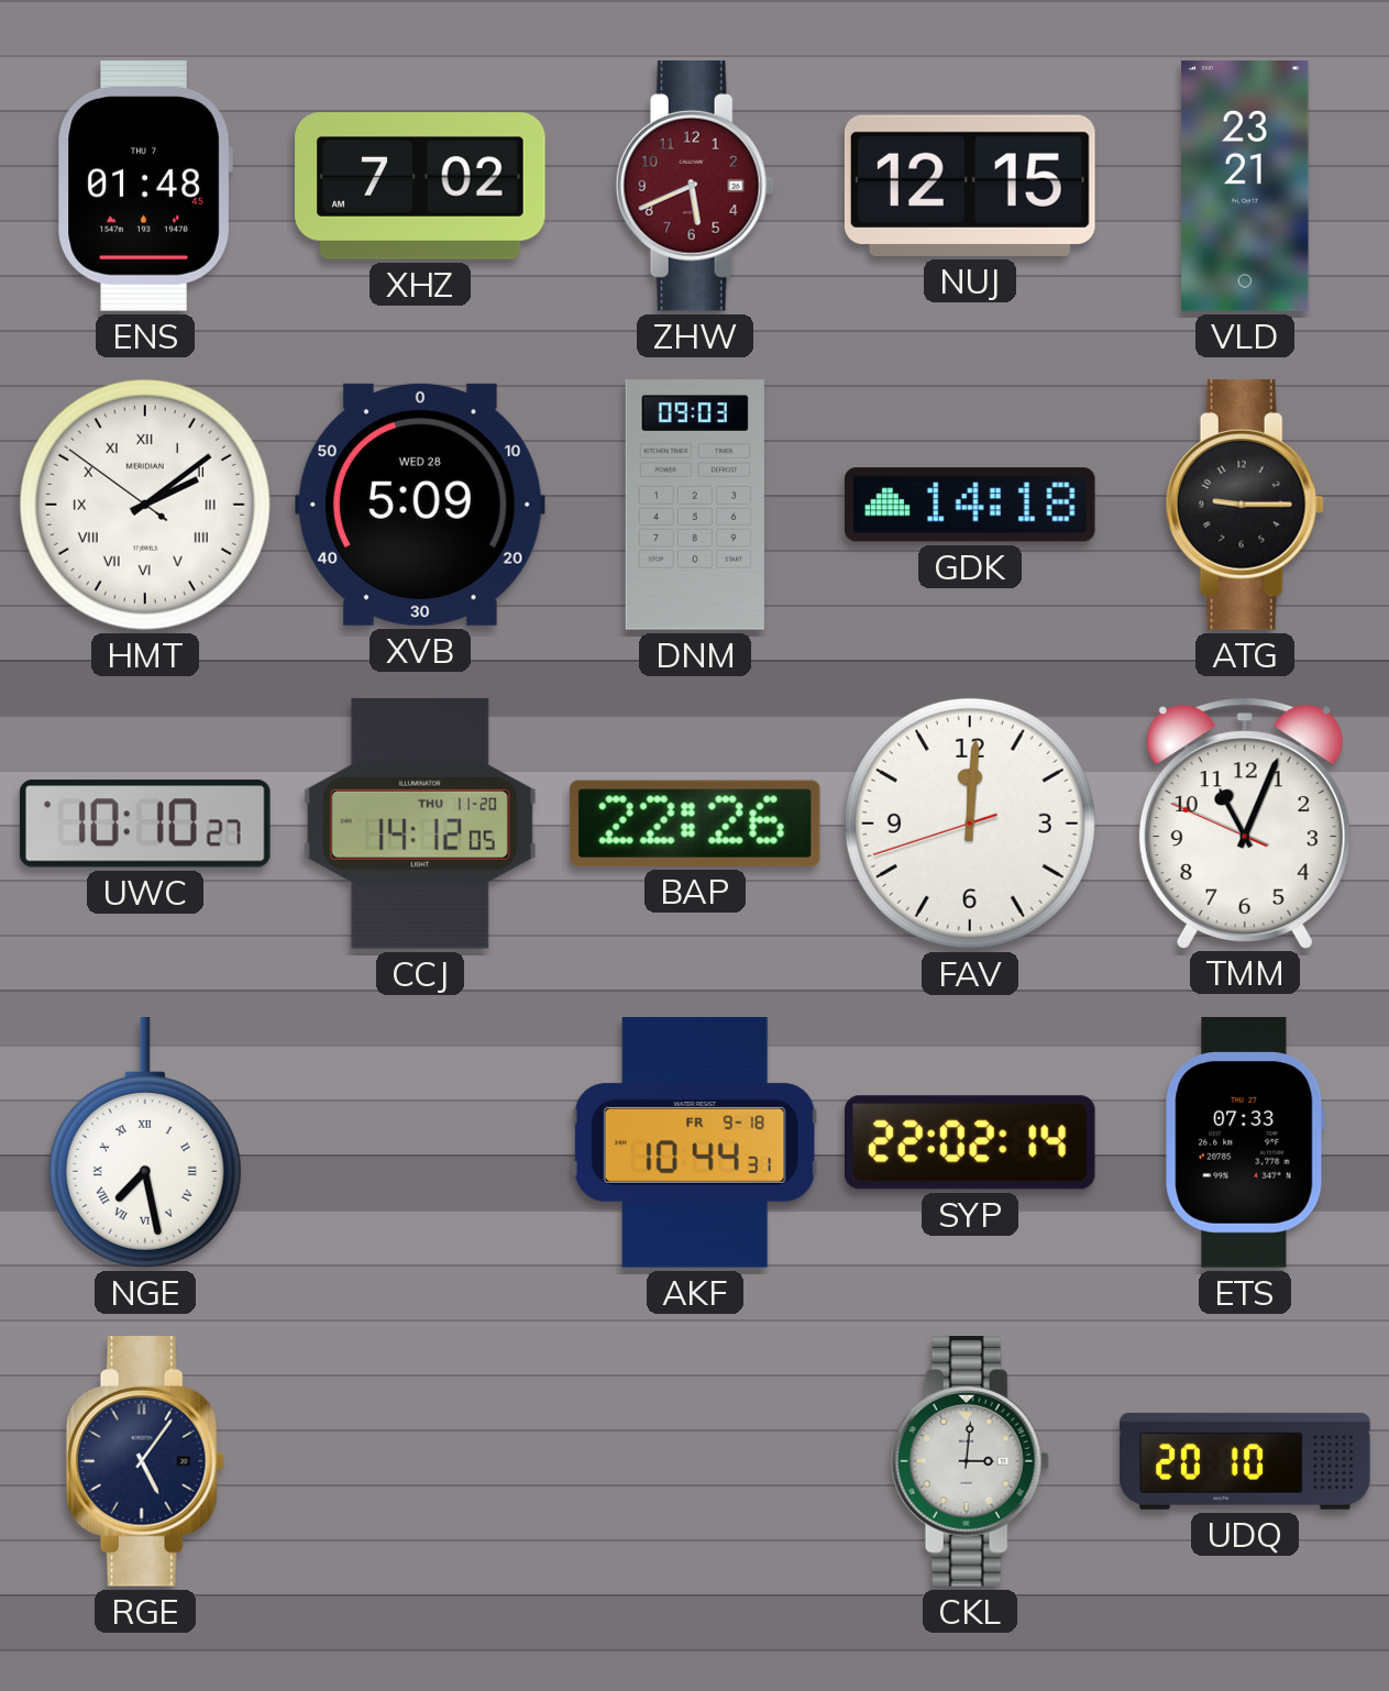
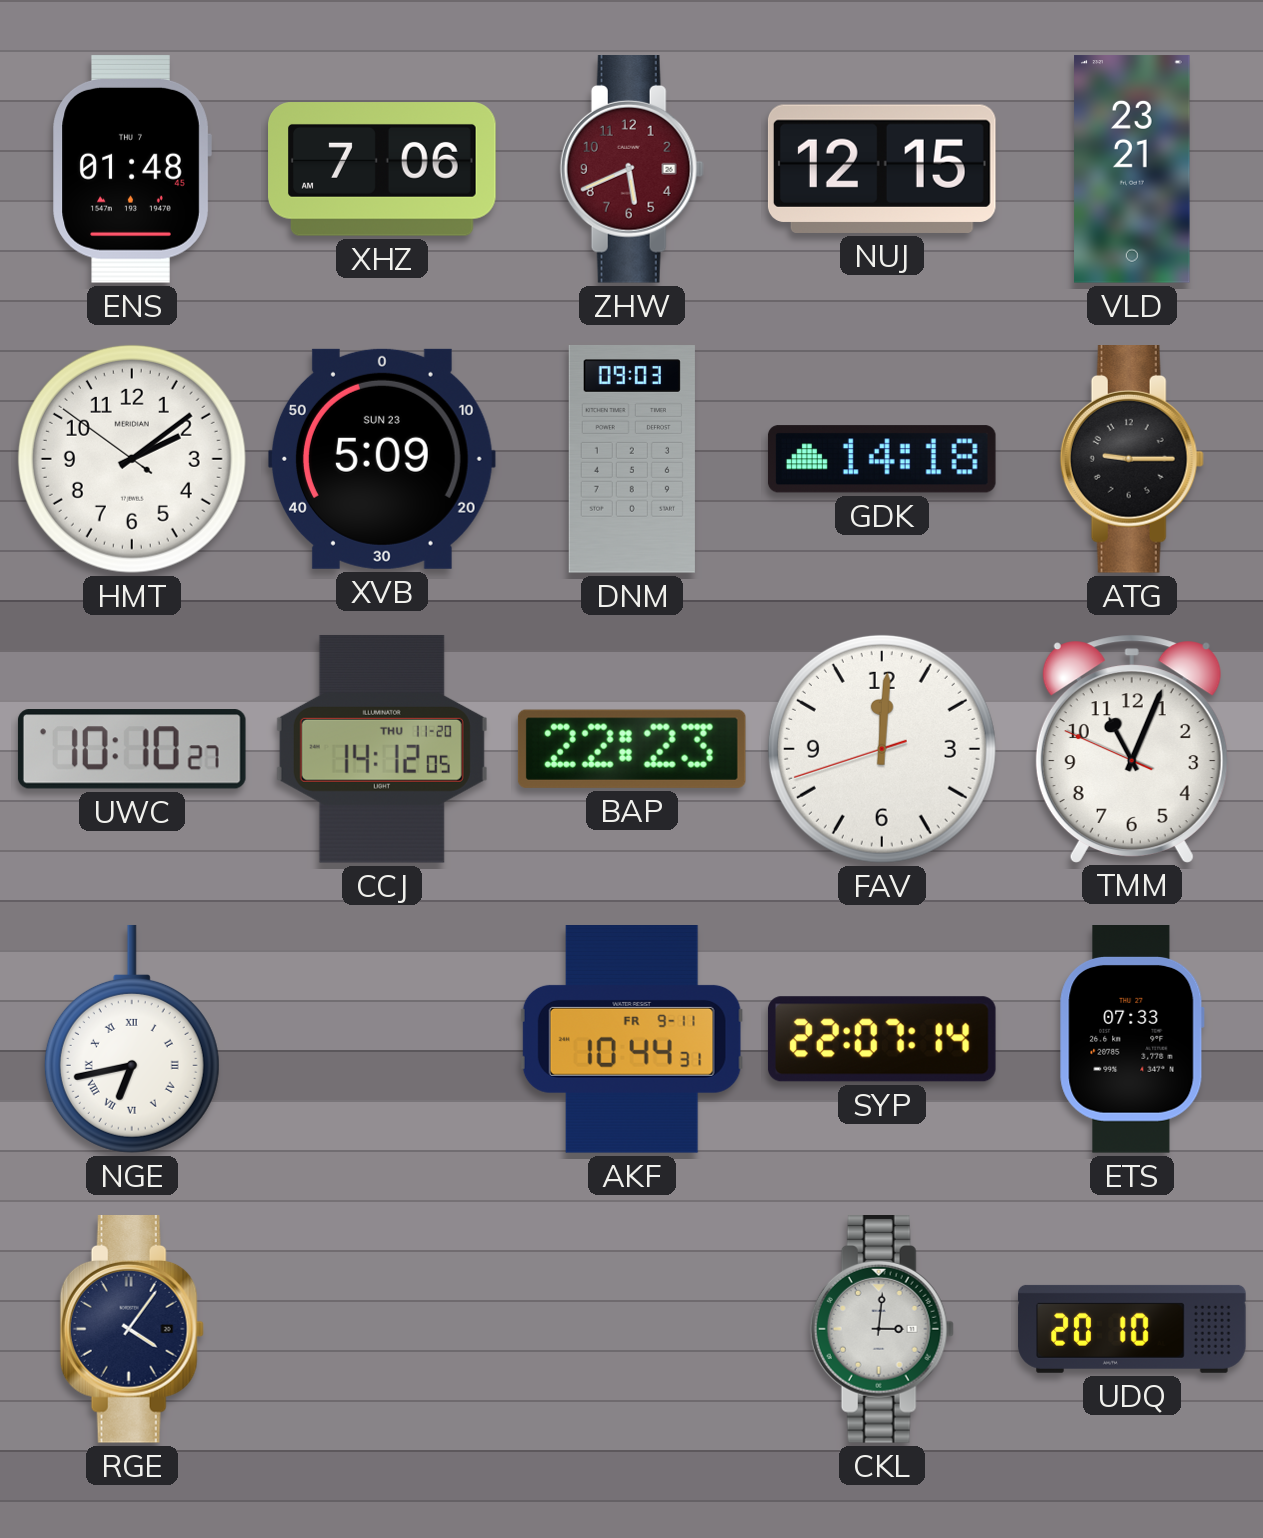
XHZ: 7:02 -> 7:06 (382, 169)
HMT numerals: Roman -> Arabic (132, 459)
XVB date: WED 28 -> SUN 23 (382, 459)
BAP: 22:26 -> 22:23 (632, 749)
NGE: 7:28 -> 6:43 (132, 1039)
AKF date: FR 9-18 -> FR 9-11 (632, 1039)
SYP: 22:02 -> 22:07 (882, 1039)
RGE: 5:06 -> 4:06 (132, 1330)
